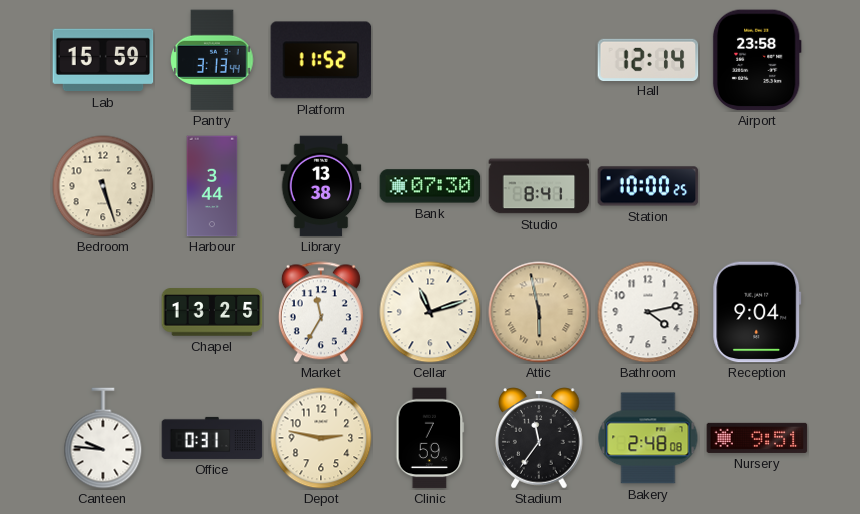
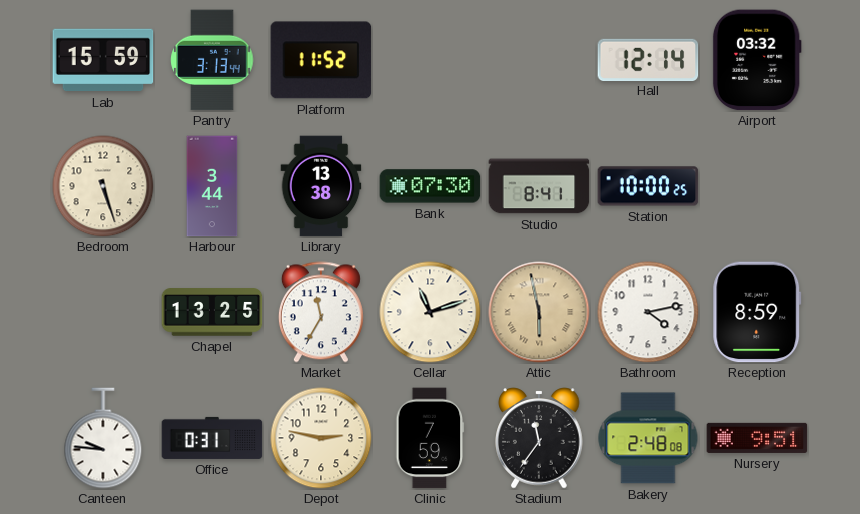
Airport: 23:58 -> 03:32 (757, 60)
Reception: 9:04 -> 8:59 (757, 312)
